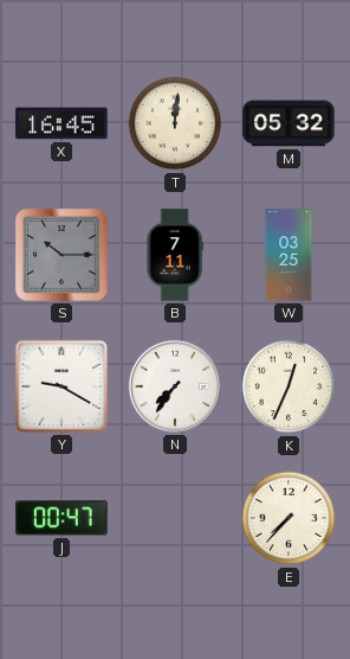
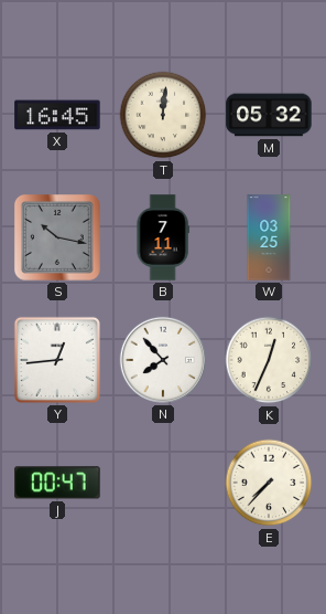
S: 10:15 -> 10:17 (57, 237)
Y: 9:20 -> 12:44 (57, 360)
N: 7:36 -> 7:53 (163, 360)
